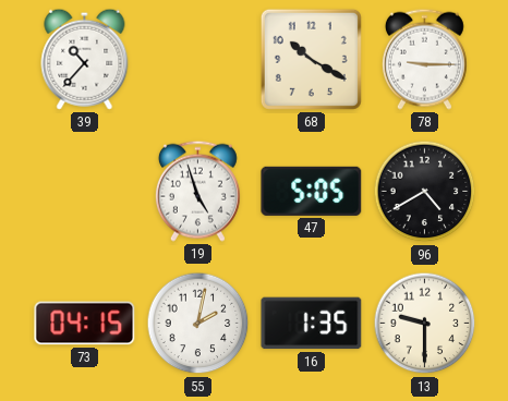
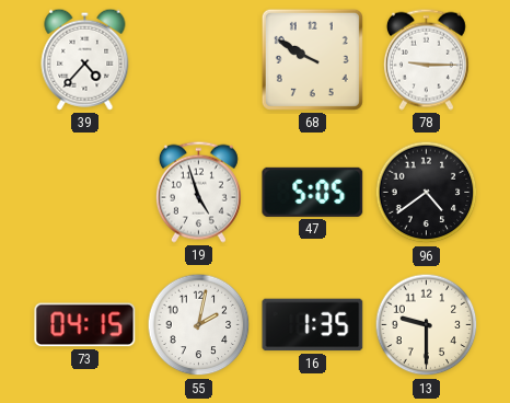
39: 10:37 -> 4:37 (85, 59)
68: 10:20 -> 9:50 (312, 59)
96: 4:40 -> 4:39 (427, 193)
